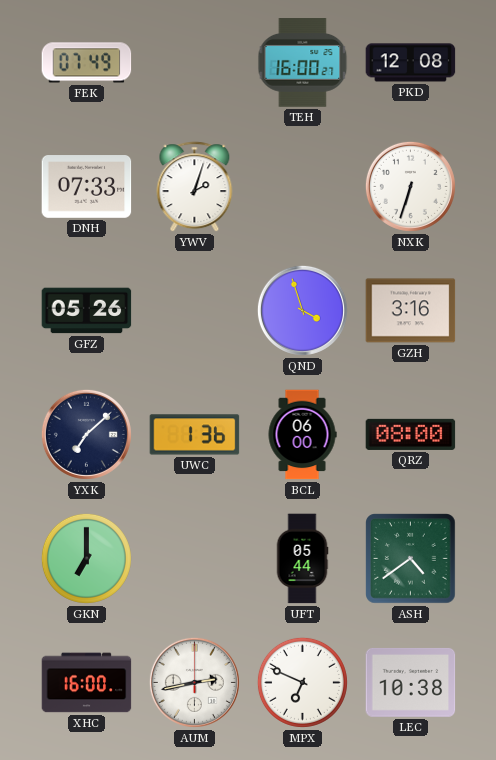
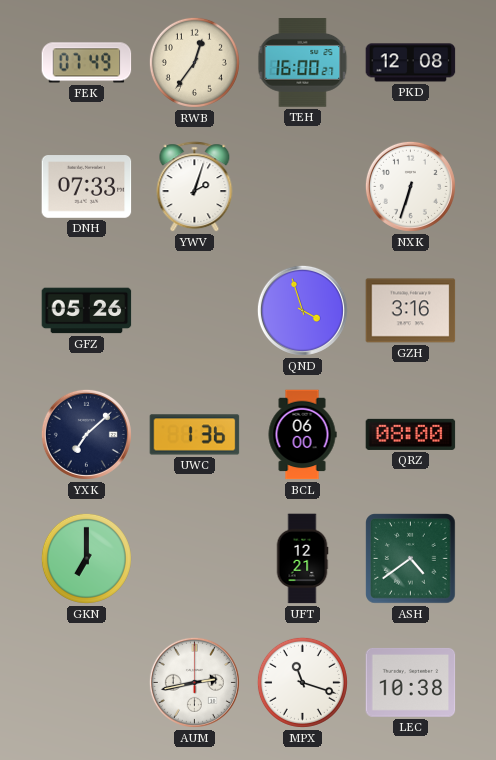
RWB: none -> 12:36 (194, 62)
UFT: 05:44 -> 12:21 (302, 559)
XHC: 16:00 -> none (87, 683)
MPX: 6:49 -> 11:18 (302, 682)
